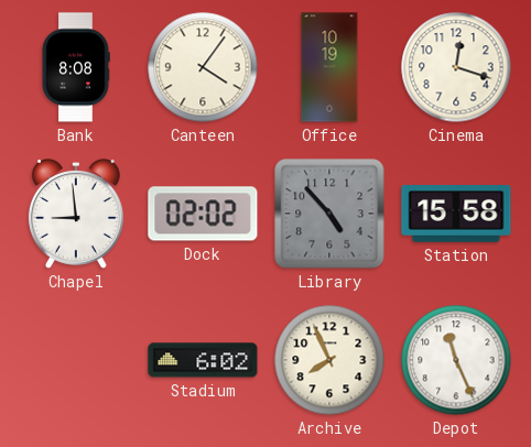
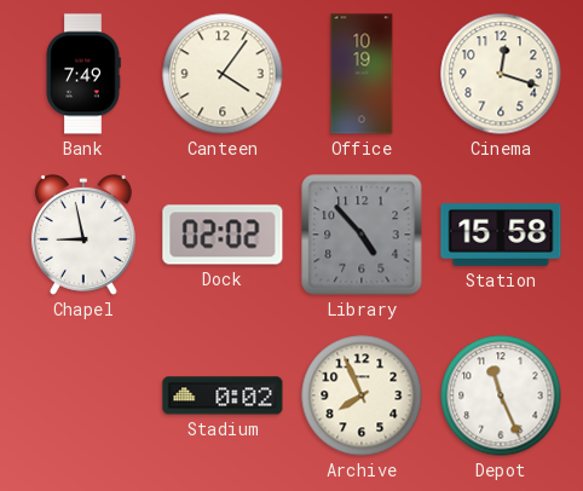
Bank: 8:08 -> 7:49 (83, 74)
Chapel: 8:59 -> 8:58 (83, 236)
Stadium: 6:02 -> 0:02 (223, 395)
